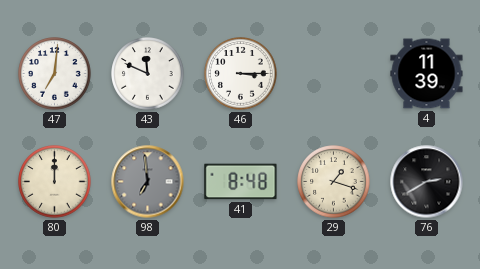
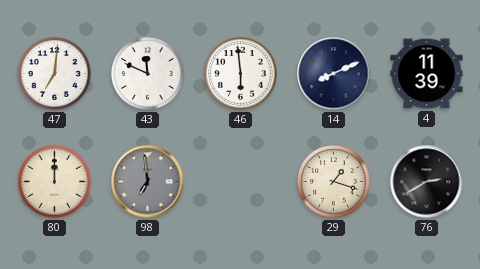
46: 3:15 -> 5:59 (241, 74)
14: none -> 8:11 (334, 74)
41: 8:48 -> none (241, 182)
